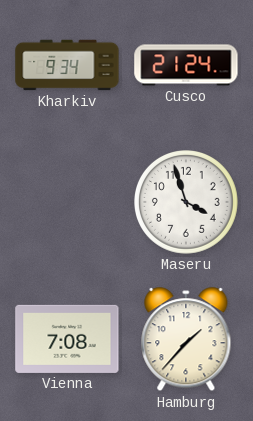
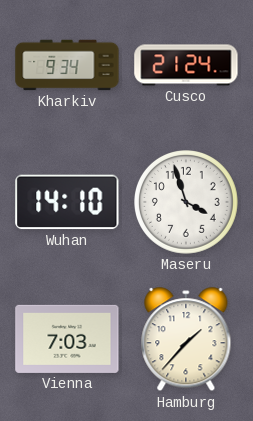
Wuhan: none -> 14:10 (67, 202)
Vienna: 7:08 -> 7:03 (67, 339)
